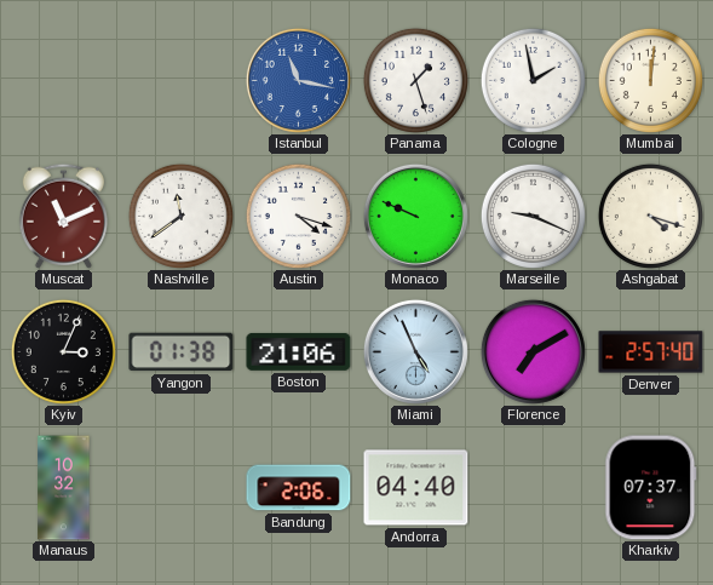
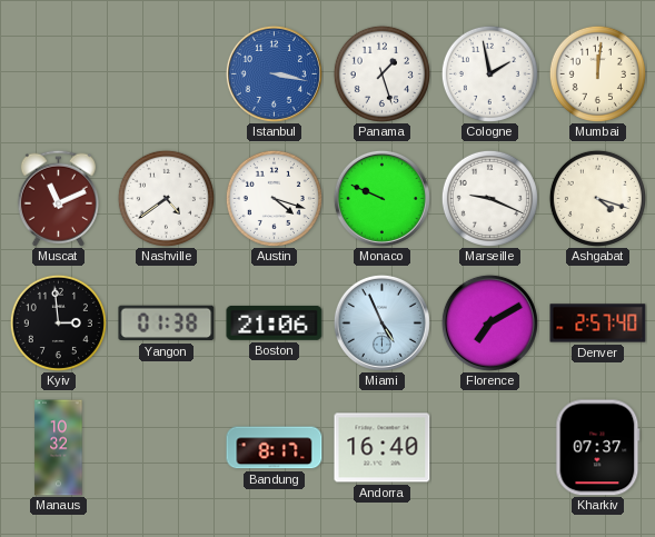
Istanbul: 11:17 -> 3:17 (274, 73)
Nashville: 11:39 -> 4:39 (166, 198)
Kyiv: 3:04 -> 2:59 (58, 322)
Bandung: 2:06 -> 8:17 (275, 448)
Andorra: 04:40 -> 16:40 (383, 448)
